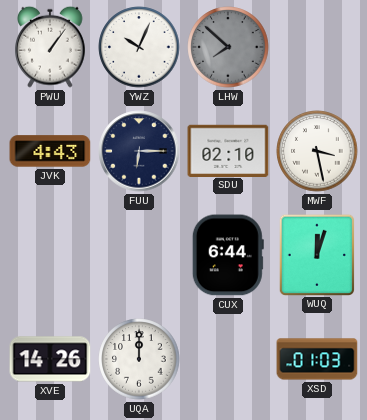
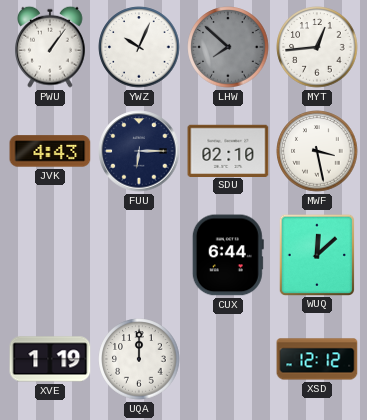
MYT: none -> 12:44 (317, 47)
WUQ: 12:03 -> 12:08 (316, 254)
XVE: 14:26 -> 1:19 (50, 359)
XSD: 01:03 -> 12:12 (317, 359)
